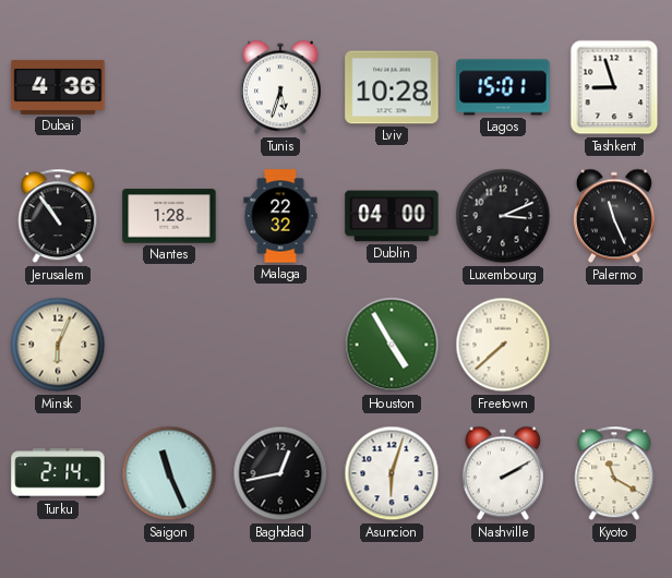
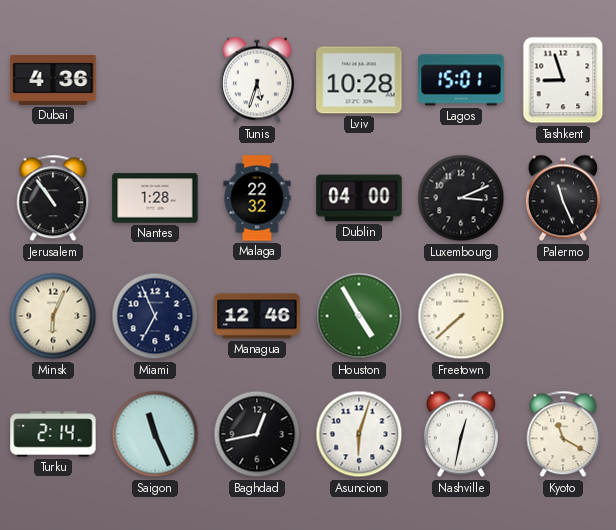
Miami: none -> 6:56 (155, 316)
Managua: none -> 12:46 (257, 316)
Nashville: 2:10 -> 12:32 (461, 434)
